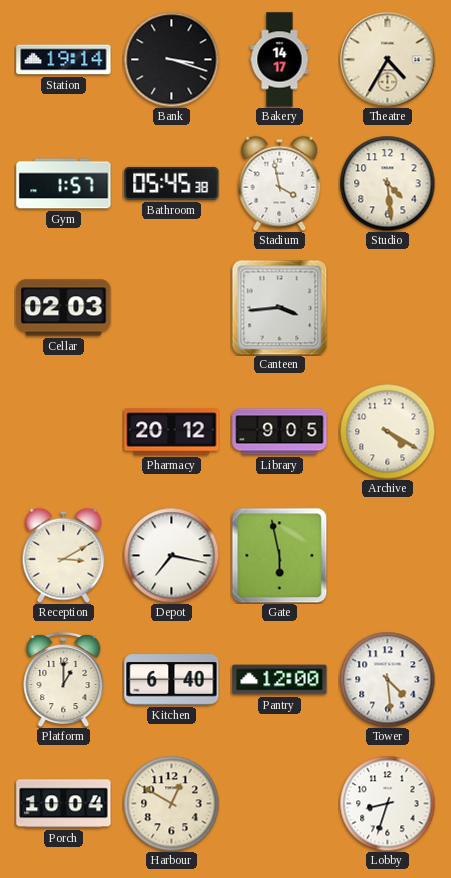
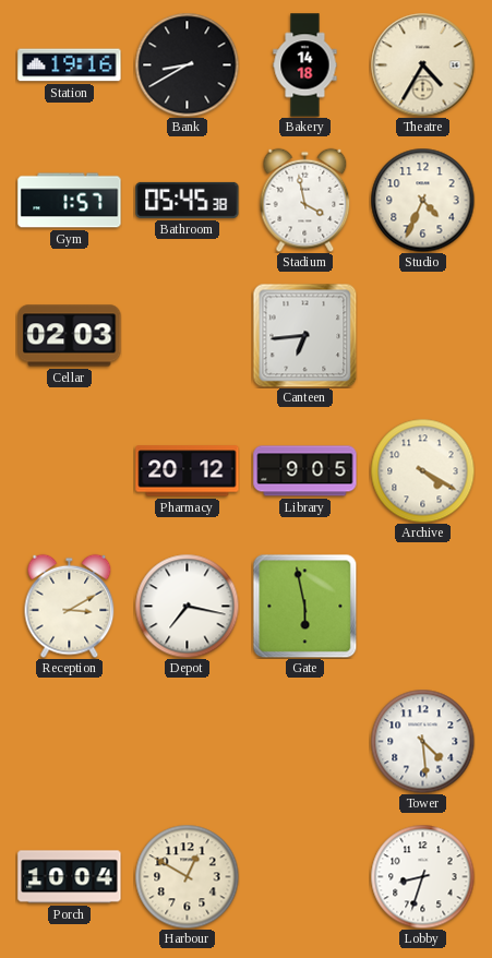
Station: 19:14 -> 19:16 (70, 65)
Bank: 3:18 -> 8:40 (187, 64)
Bakery: 14:17 -> 14:18 (305, 65)
Studio: 4:29 -> 4:34 (422, 200)
Canteen: 3:44 -> 6:44 (304, 335)
Platform: 1:00 -> none (64, 679)
Kitchen: 6:40 -> none (172, 680)
Pantry: 12:00 -> none (280, 680)
